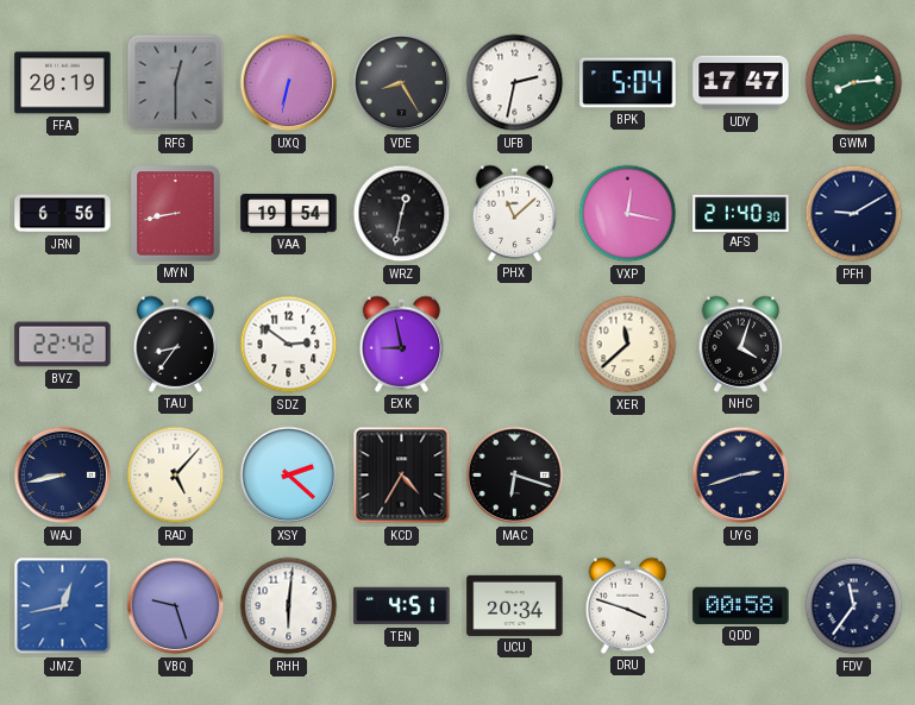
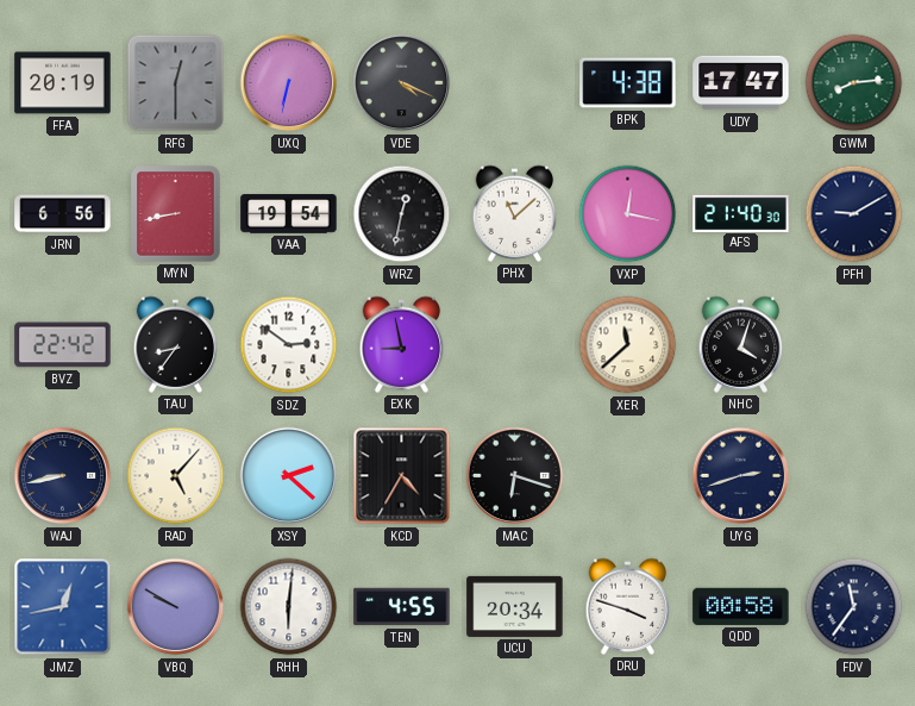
VDE: 8:25 -> 4:19 (402, 83)
UFB: 2:32 -> none (515, 83)
BPK: 5:04 -> 4:38 (628, 83)
VBQ: 9:27 -> 9:50 (176, 607)
TEN: 4:51 -> 4:55 (402, 607)
